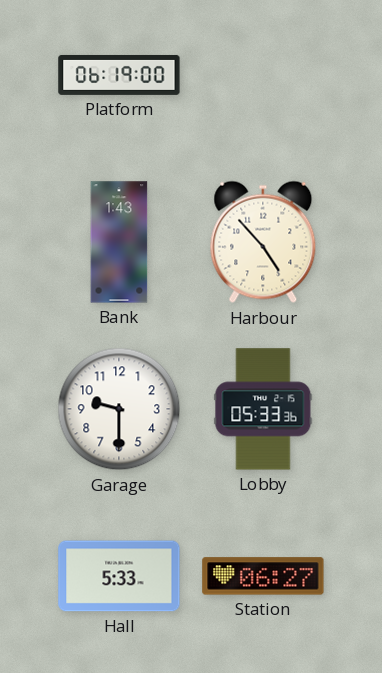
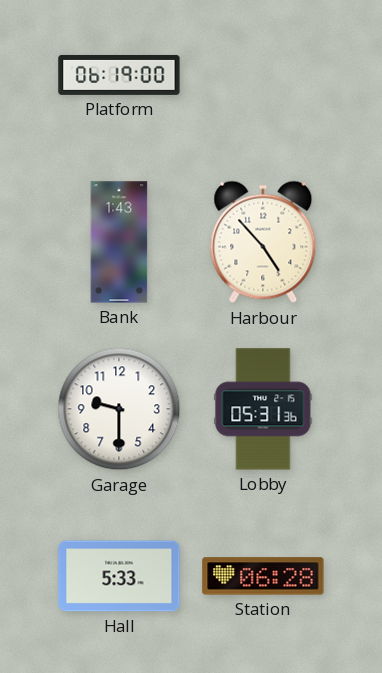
Lobby: 05:33 -> 05:31 (263, 409)
Station: 06:27 -> 06:28 (263, 576)
